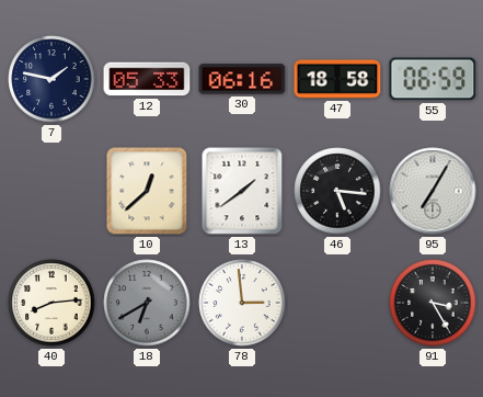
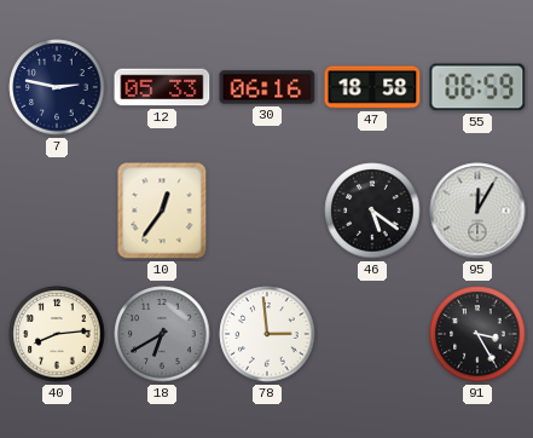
7: 1:47 -> 2:47 (57, 87)
10: 12:38 -> 12:36 (162, 211)
13: 1:39 -> none (242, 191)
46: 5:16 -> 5:21 (372, 211)
95: 7:05 -> 12:05 (477, 211)
